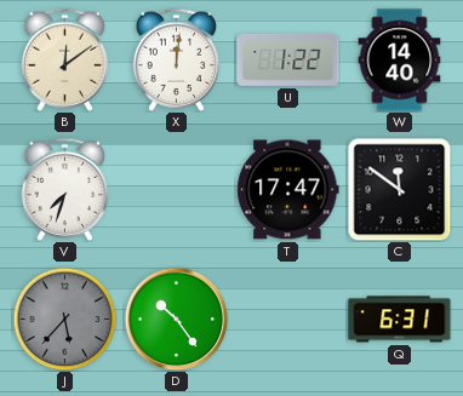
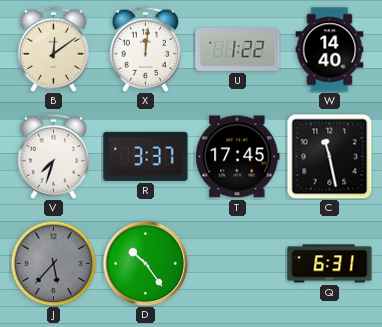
R: none -> 3:37 (146, 156)
T: 17:47 -> 17:45 (238, 157)
C: 11:51 -> 11:28 (329, 156)
